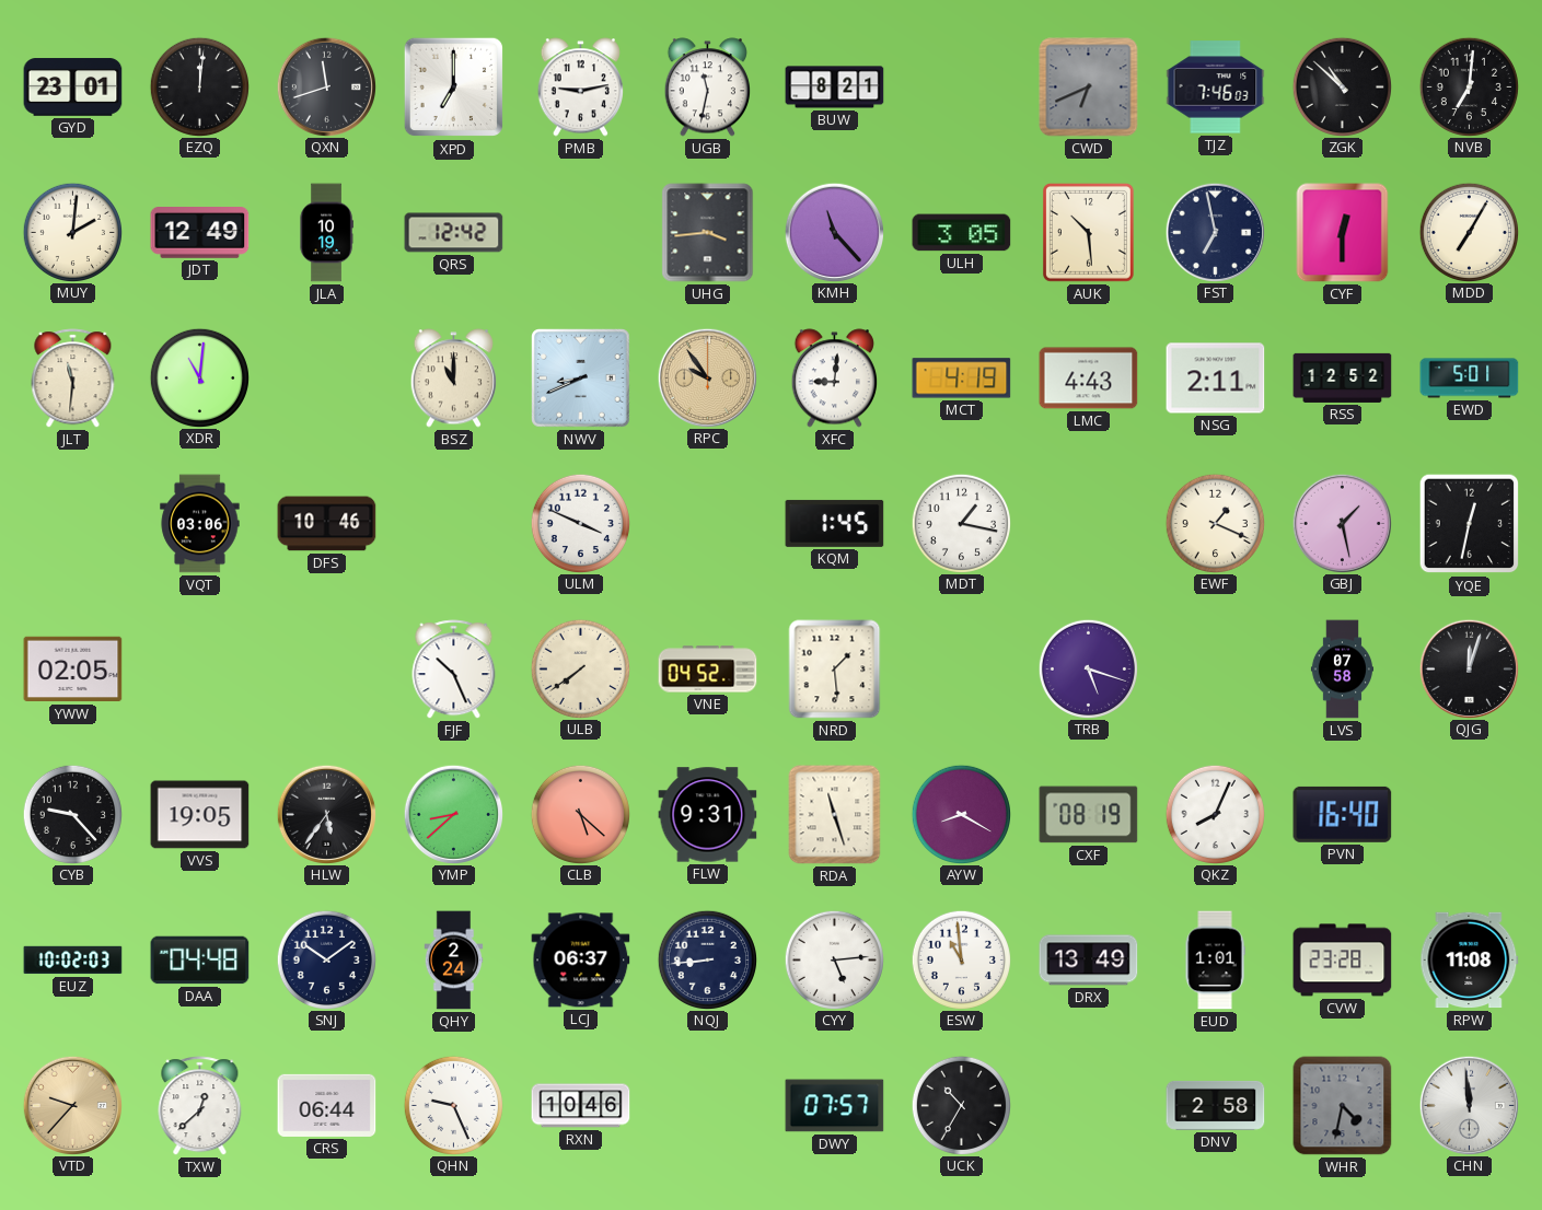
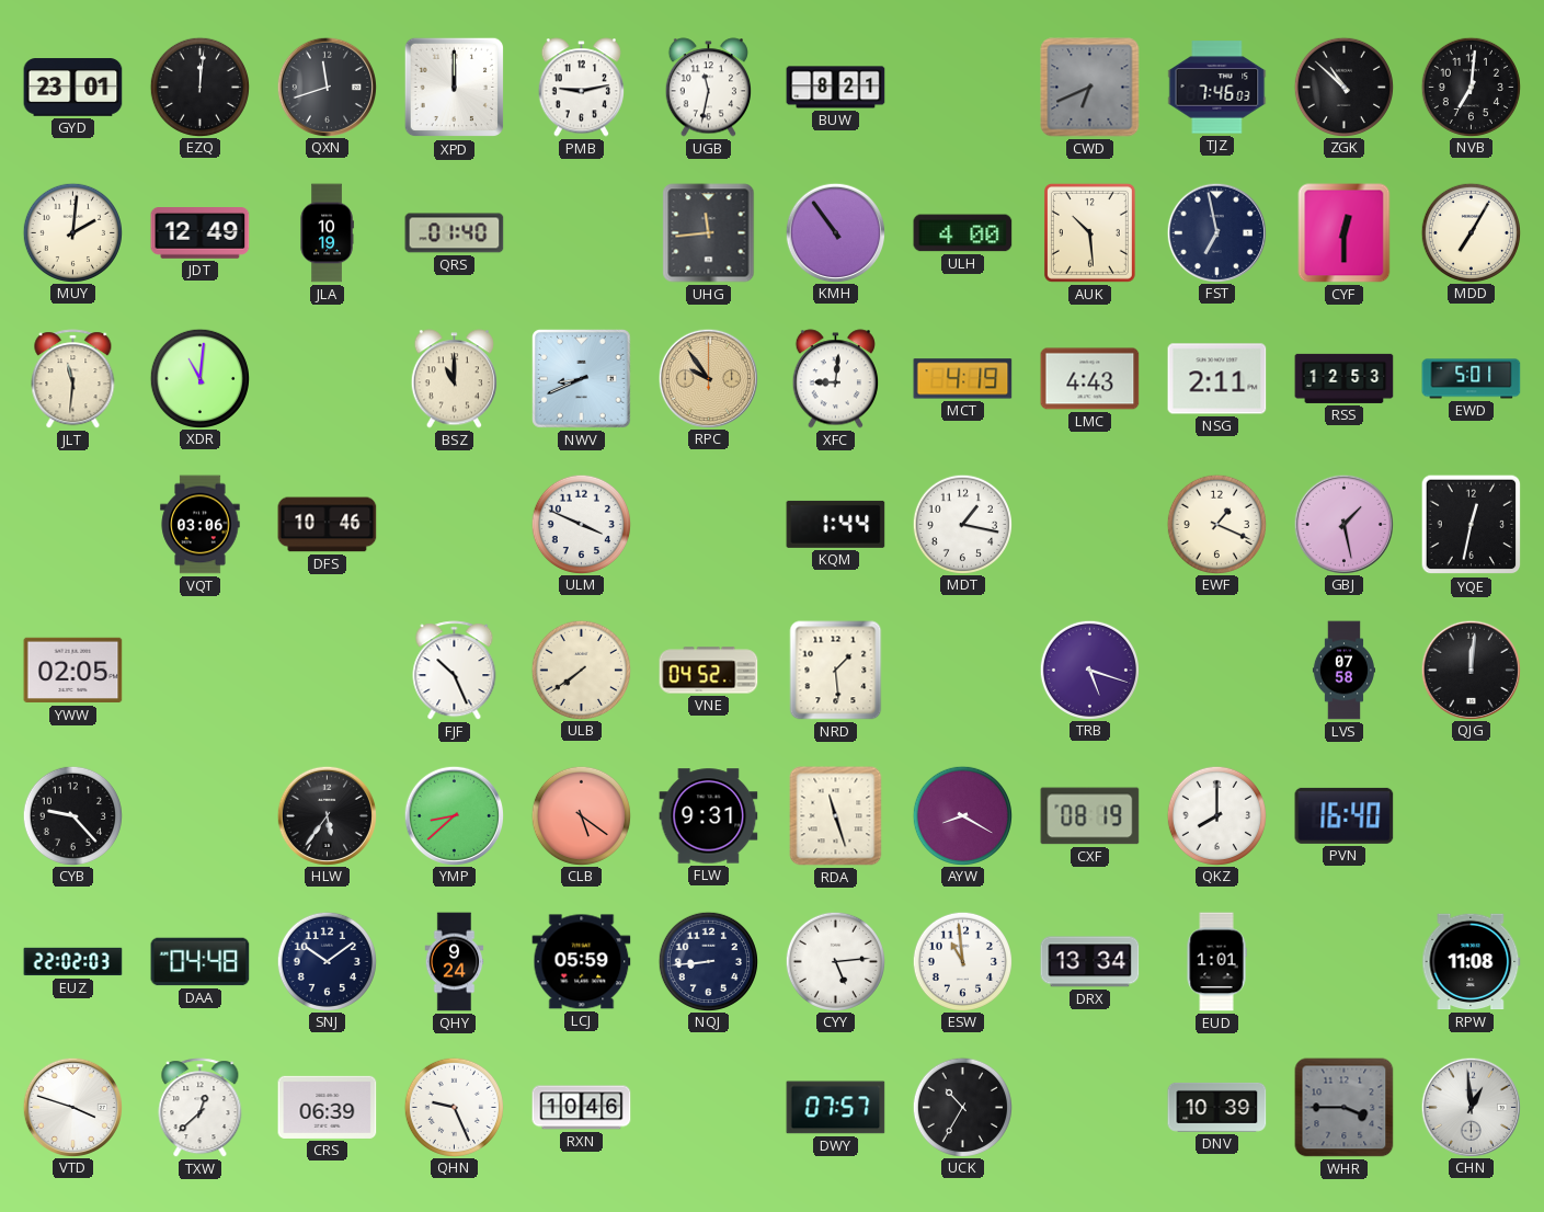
XPD: 7:00 -> 12:00 (455, 88)
QRS: 12:42 -> 01:40 (455, 233)
UHG: 3:44 -> 11:44 (709, 233)
KMH: 11:23 -> 10:54 (835, 232)
ULH: 3:05 -> 4:00 (963, 233)
RSS: 12:52 -> 12:53 (1345, 378)
KQM: 1:45 -> 1:44 (836, 524)
QJG: 12:03 -> 12:01 (1471, 670)
VVS: 19:05 -> none (200, 815)
CLB: 5:22 -> 5:21 (581, 815)
QKZ: 8:04 -> 8:00 (1216, 815)
EUZ: 10:02 -> 22:02 (73, 962)
QHY: 2:24 -> 9:24 (455, 962)
LCJ: 06:37 -> 05:59 (582, 962)
DRX: 13:49 -> 13:34 (1090, 962)
CVW: 23:28 -> none (1343, 961)
VTD: 9:37 -> 3:48 (72, 1107)
VTD dial: champagne -> white (72, 1107)
CRS: 06:44 -> 06:39 (328, 1107)
DNV: 2:58 -> 10:39 (1217, 1107)
WHR: 4:32 -> 3:45 (1345, 1108)
CHN: 11:59 -> 12:59 (1471, 1107)
